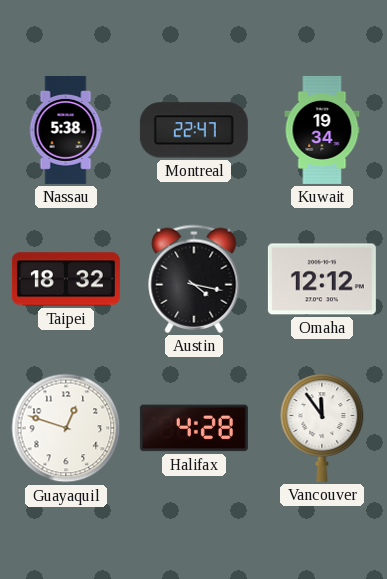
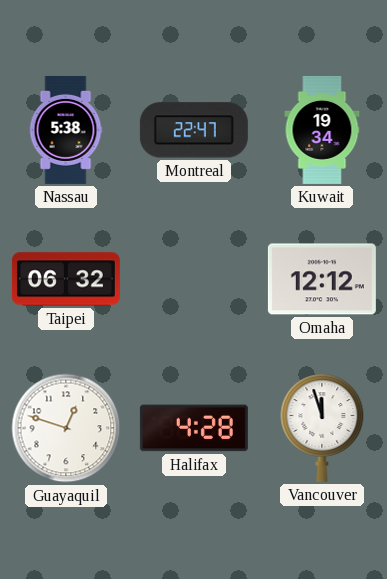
Taipei: 18:32 -> 06:32 (66, 279)
Austin: 4:17 -> none (194, 279)
Vancouver: 11:54 -> 11:57 (322, 428)
